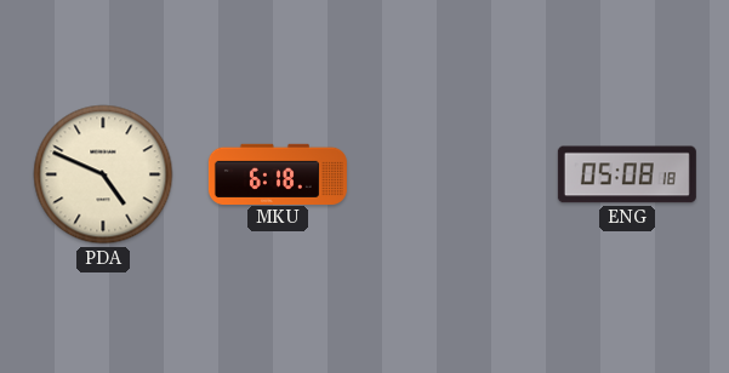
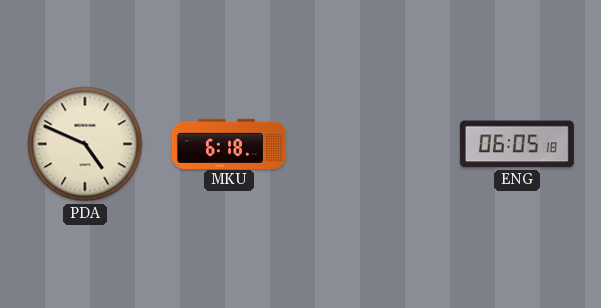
ENG: 05:08 -> 06:05 (517, 144)
